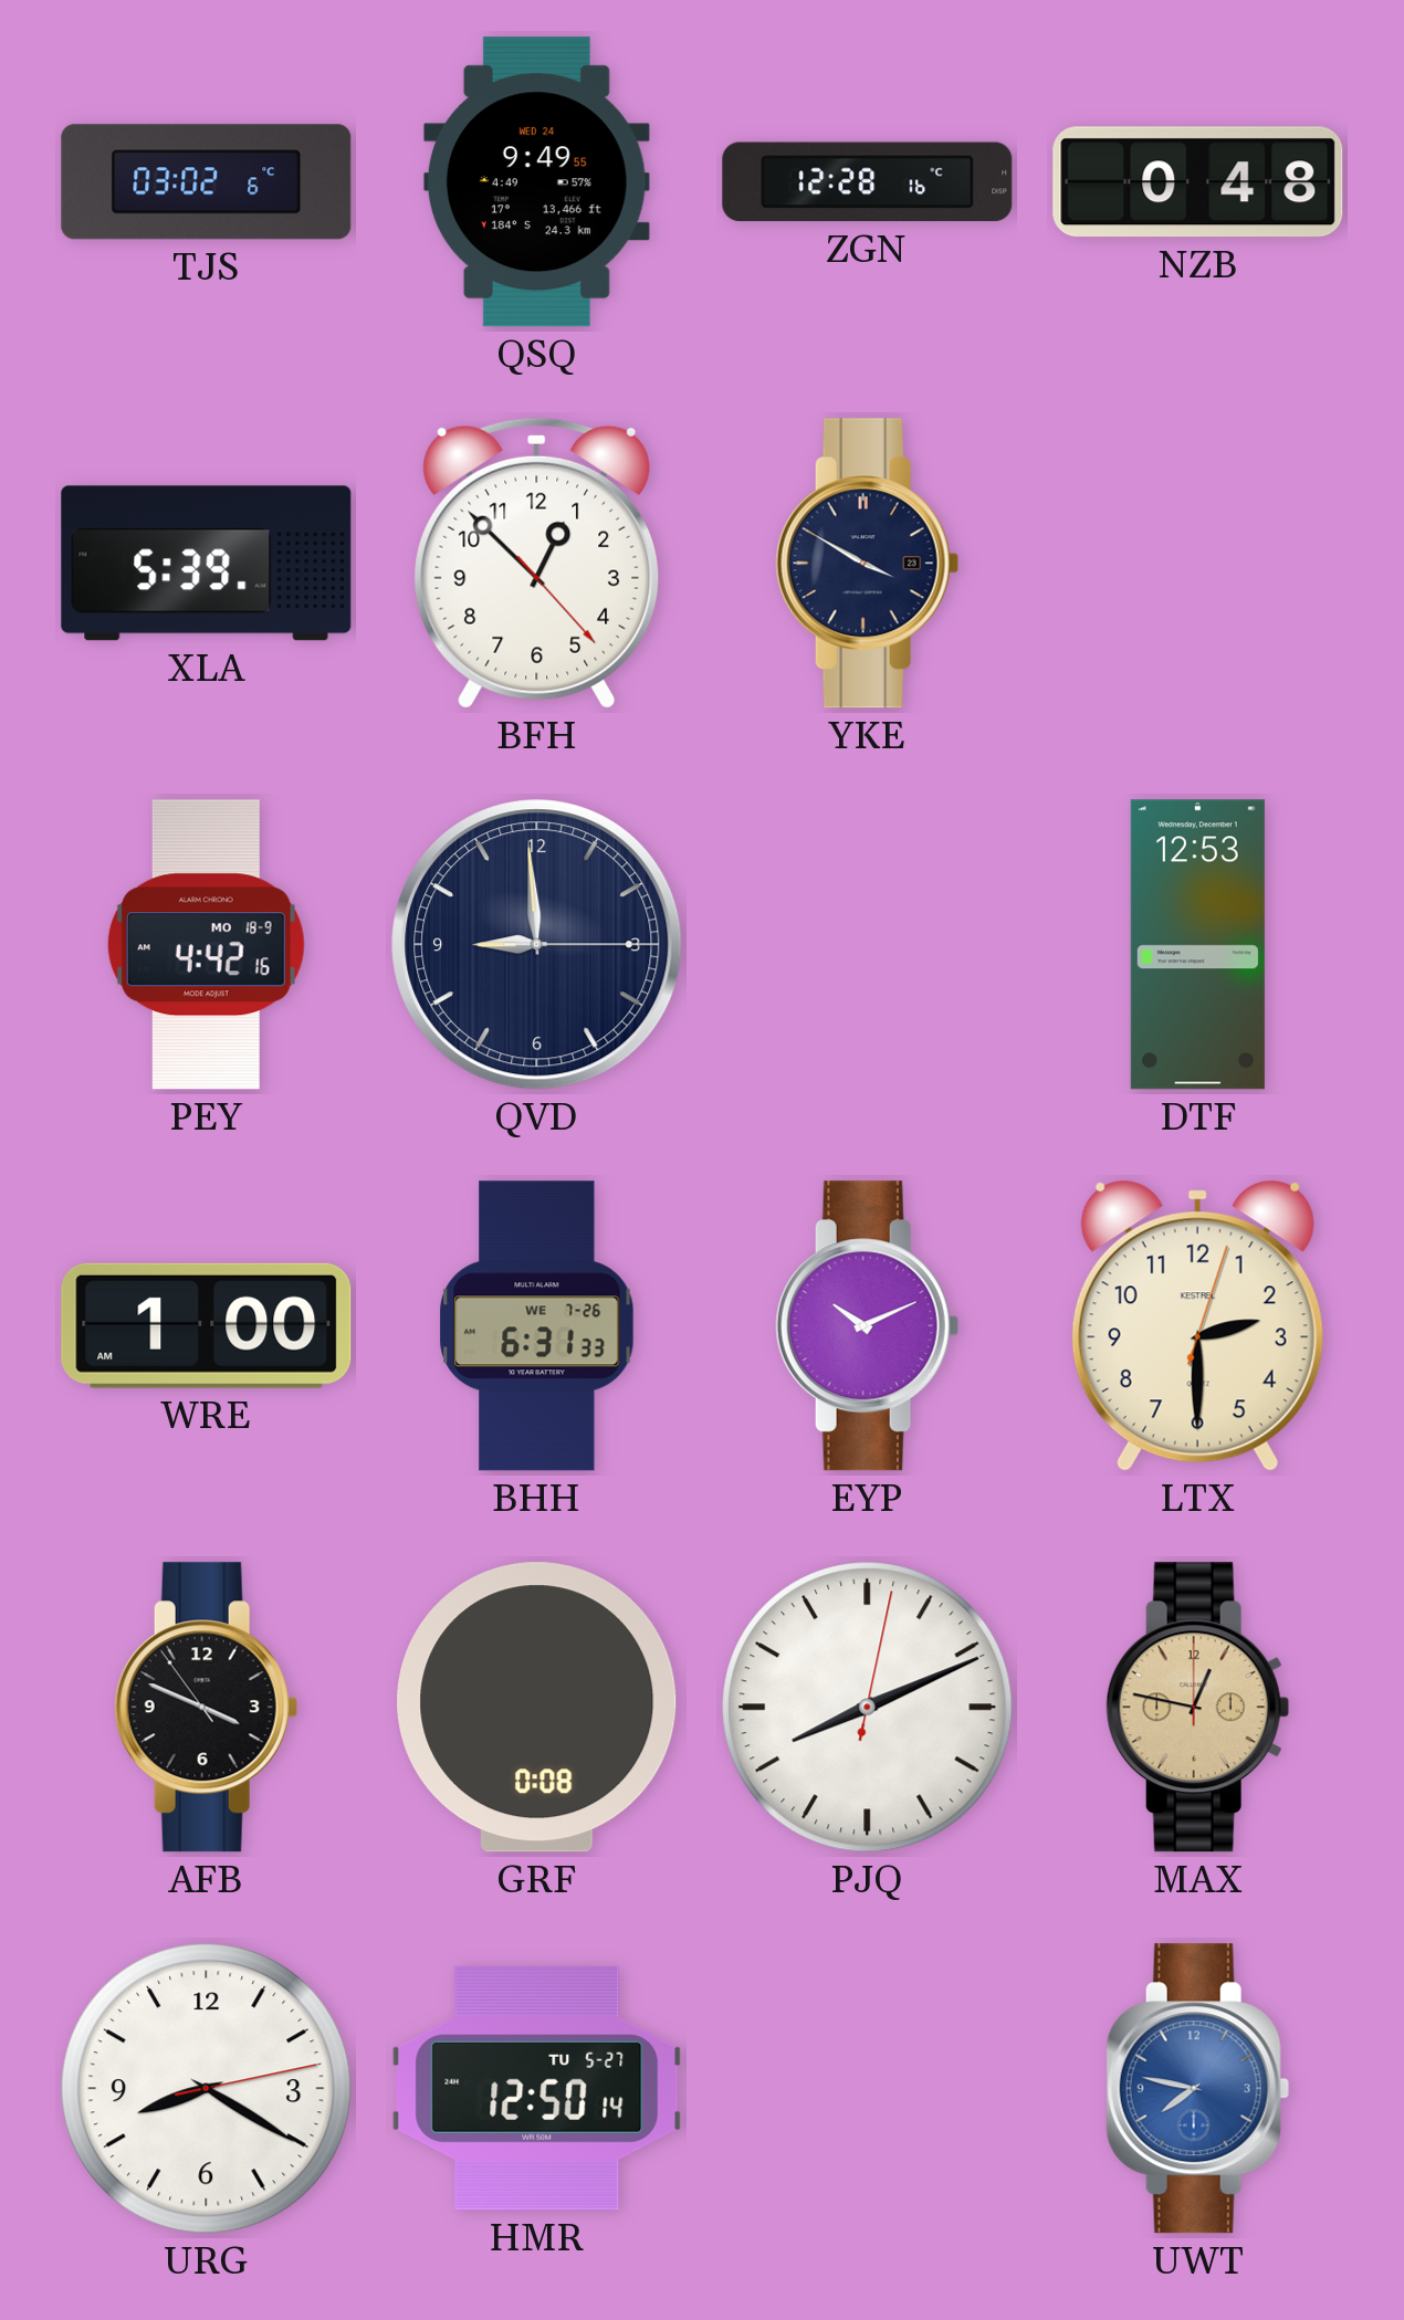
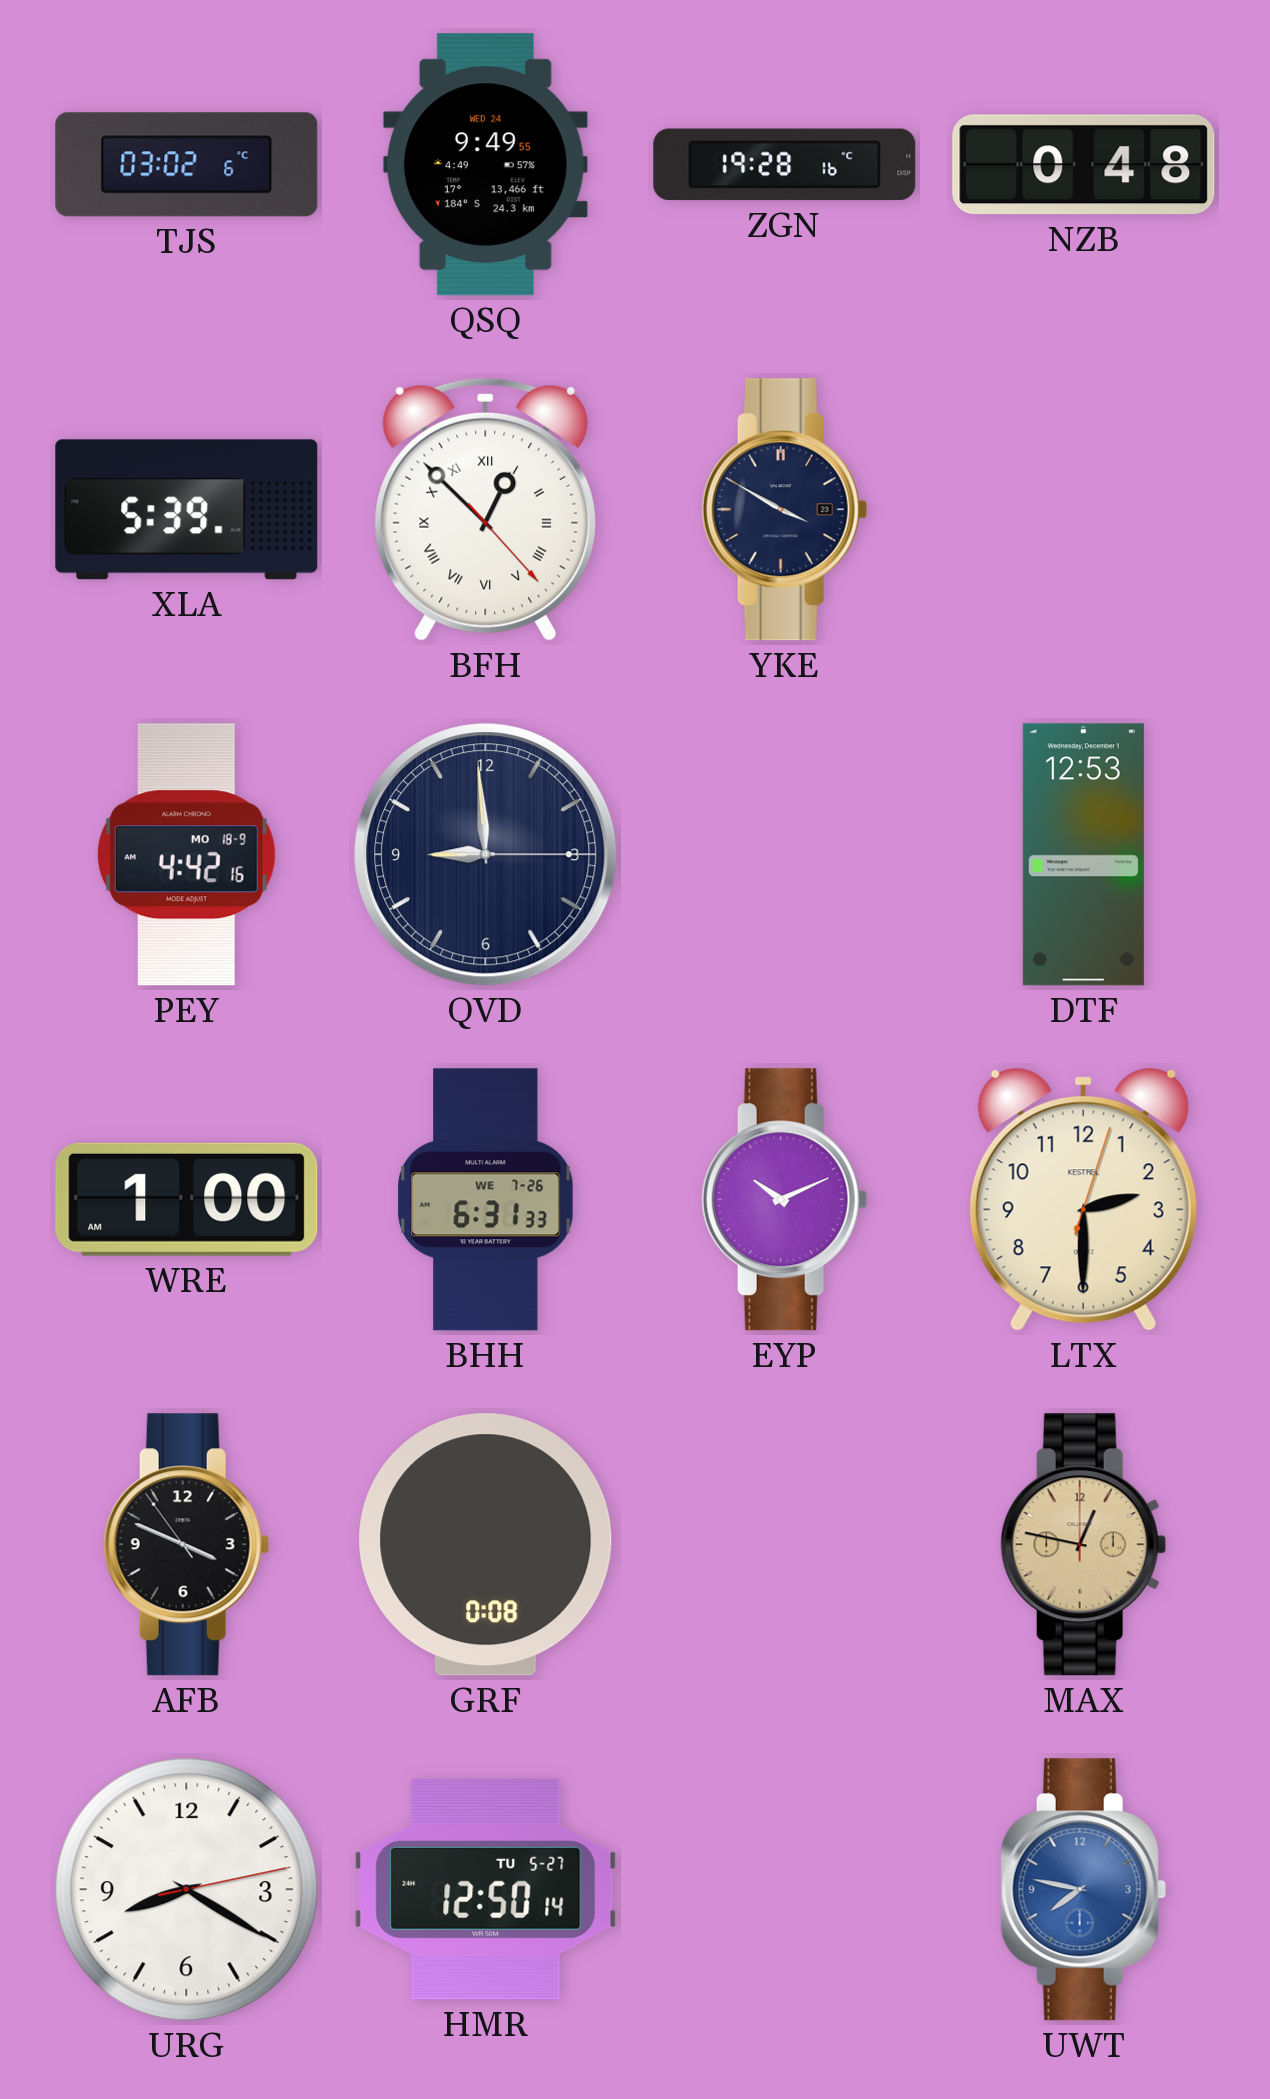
ZGN: 12:28 -> 19:28 (785, 165)
BFH numerals: Arabic -> Roman (486, 509)
PJQ: 8:11 -> none (868, 1708)
